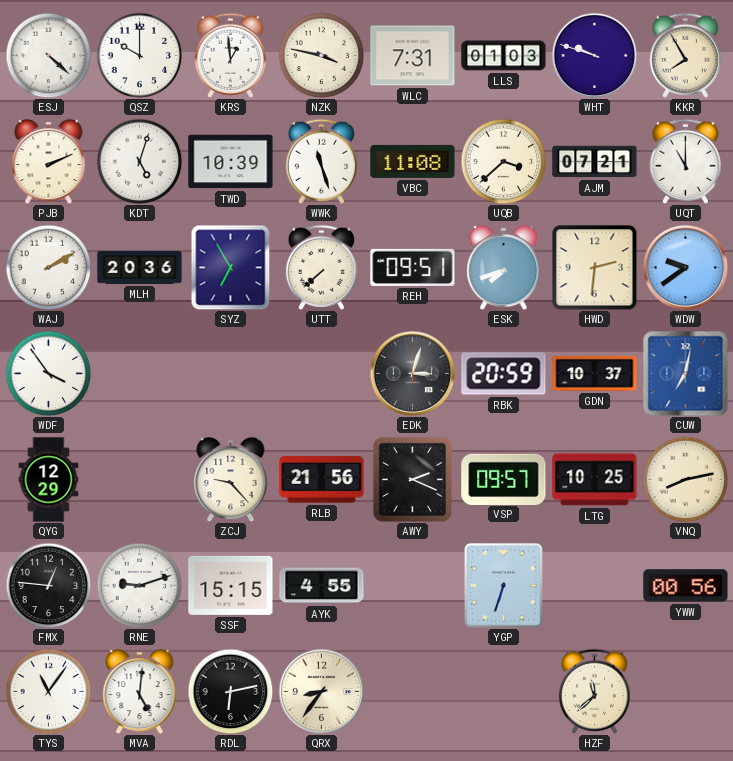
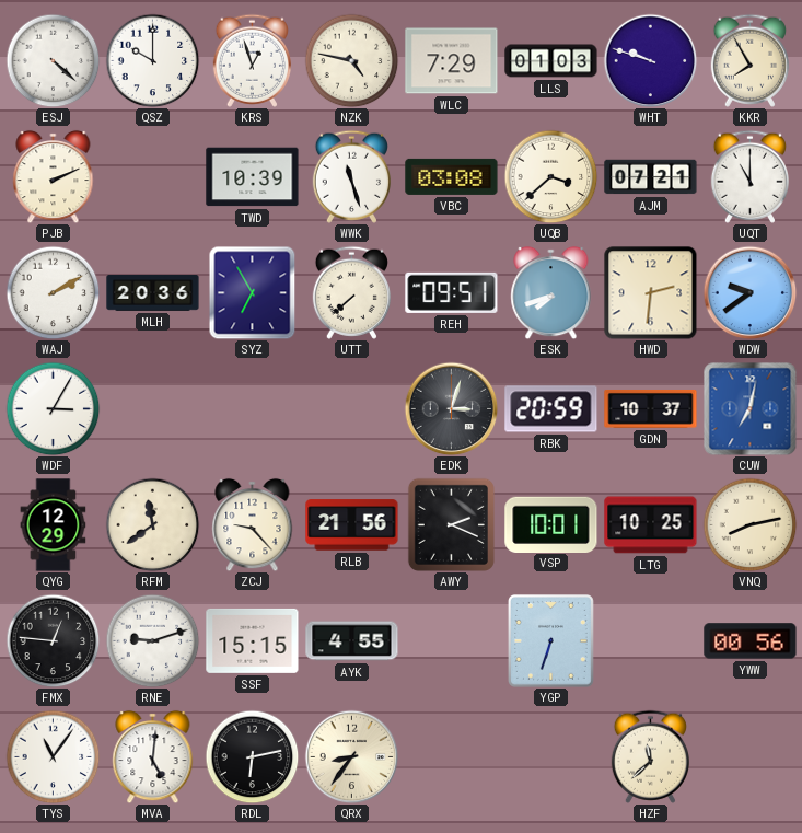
KRS: 12:59 -> 12:57 (252, 60)
NZK: 3:47 -> 4:47 (351, 60)
WLC: 7:31 -> 7:29 (452, 61)
KDT: 5:03 -> none (139, 161)
VBC: 11:08 -> 03:08 (452, 176)
WDF: 3:54 -> 3:05 (53, 408)
RFM: none -> 11:39 (152, 524)
VSP: 09:57 -> 10:01 (551, 524)
